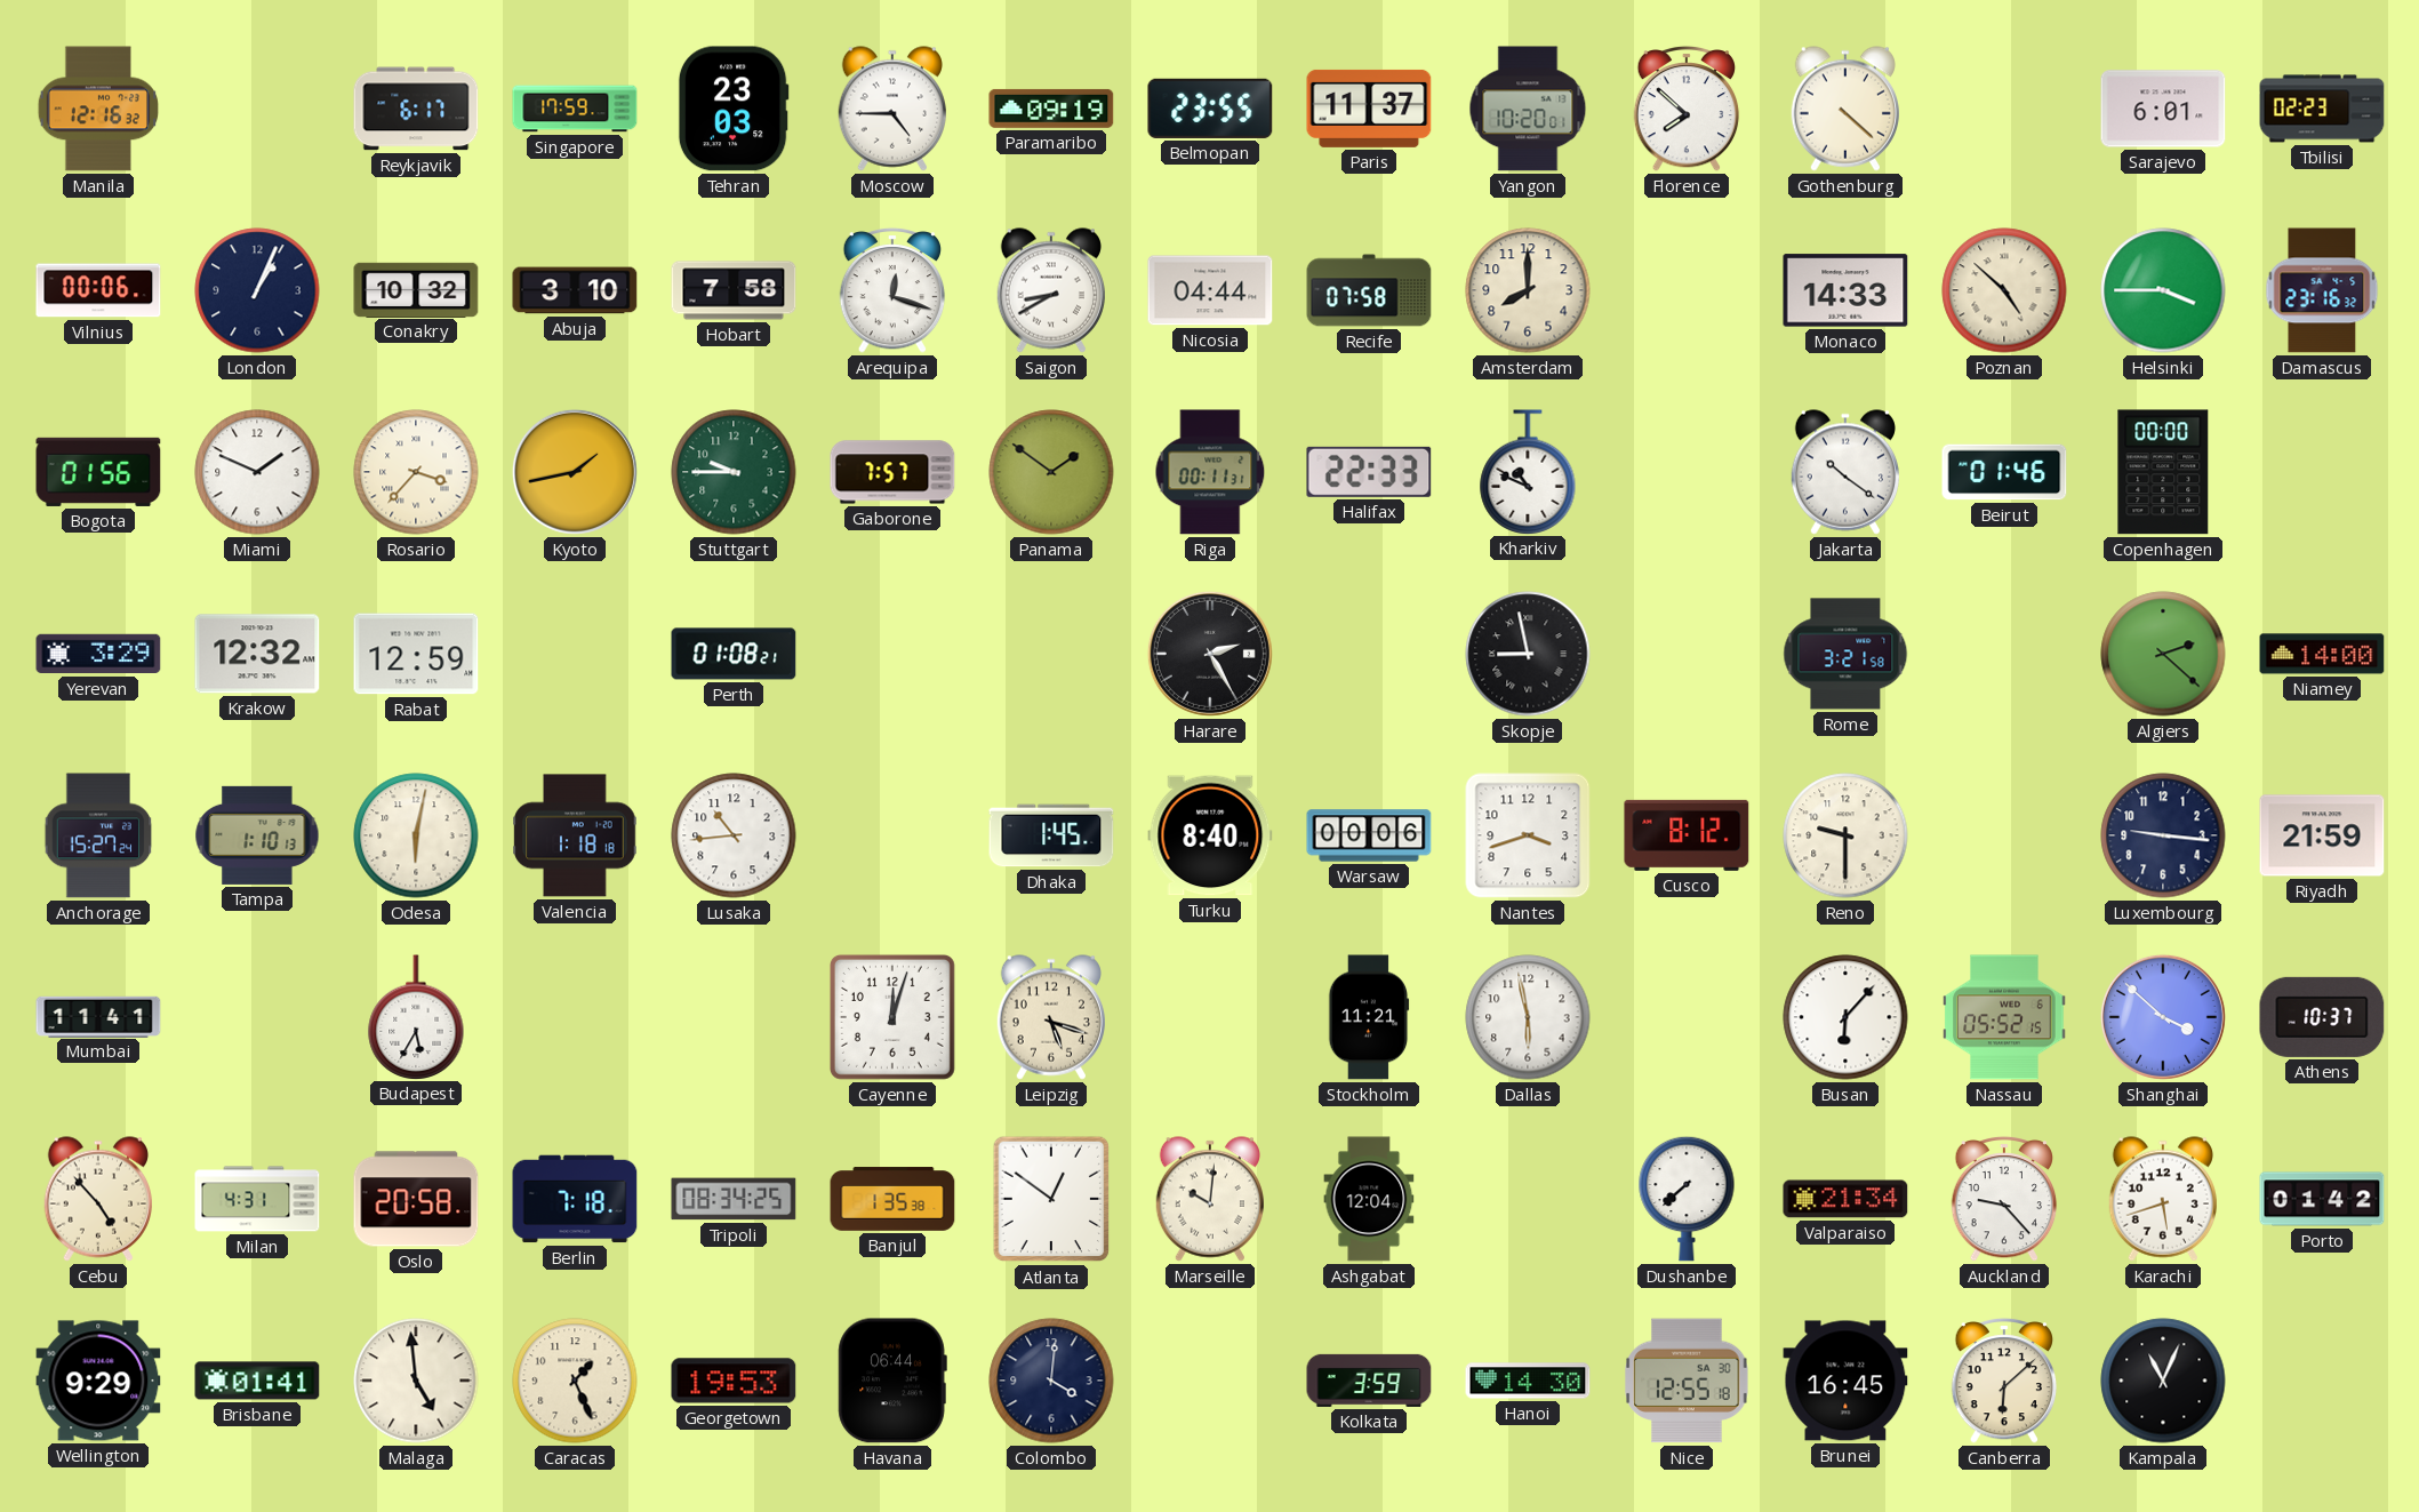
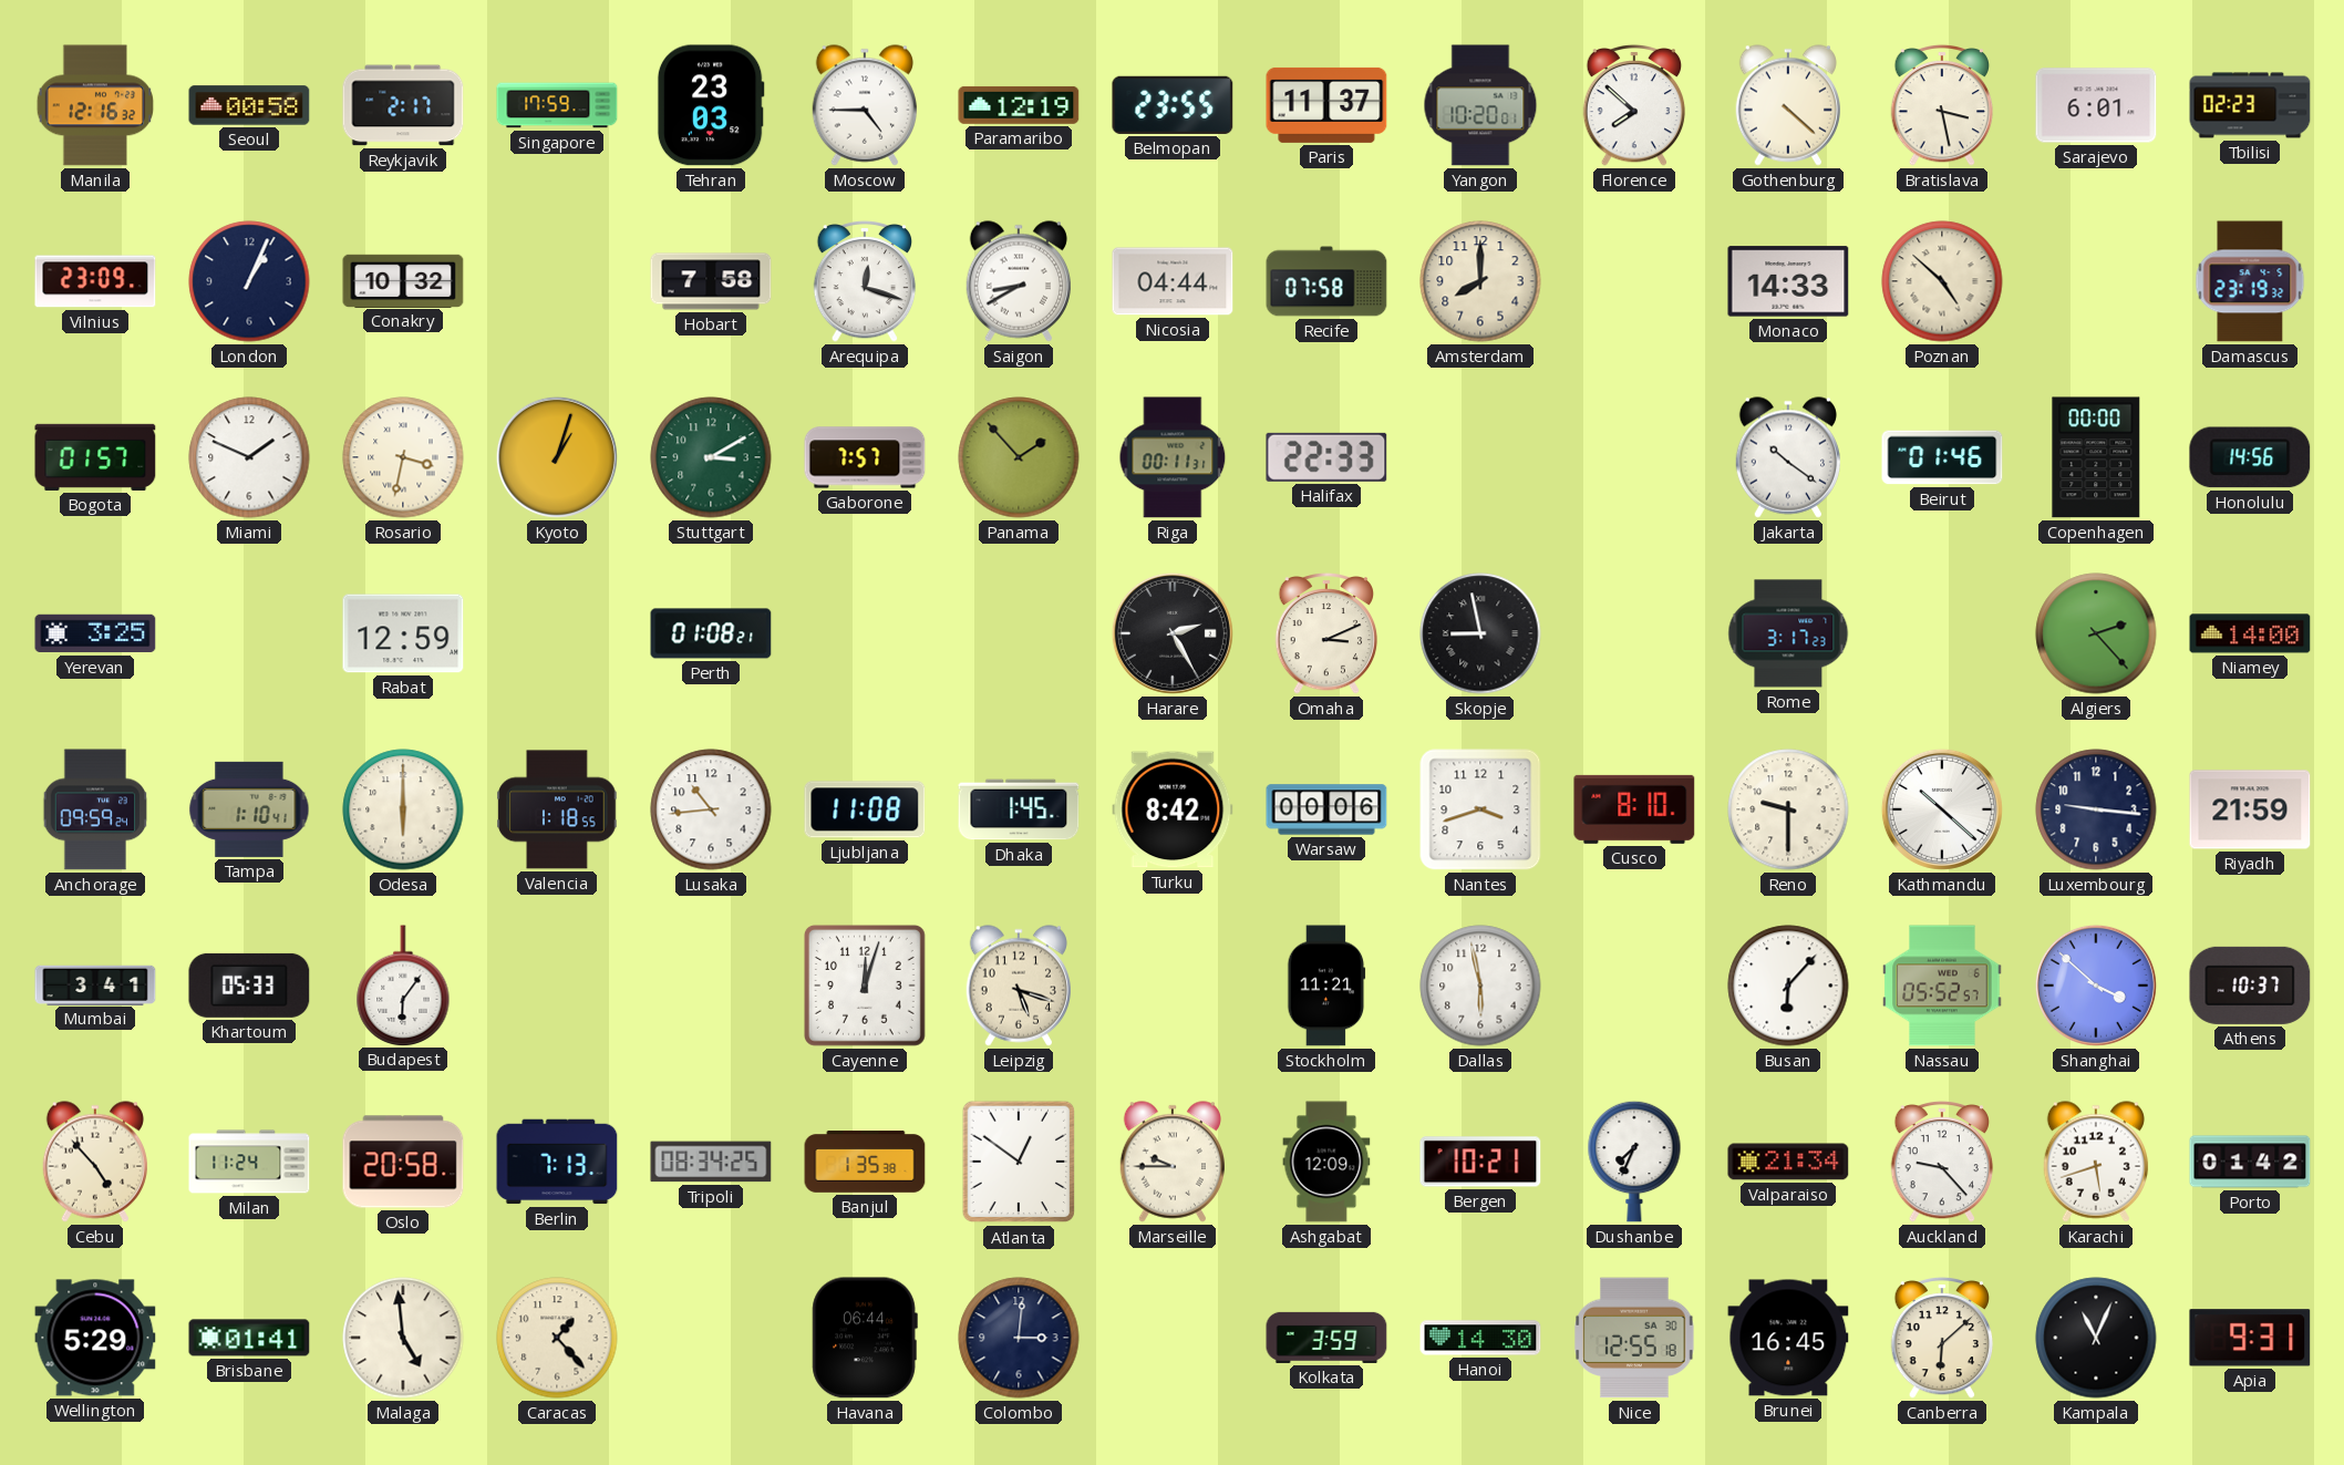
Seoul: none -> 00:58 (249, 105)
Reykjavik: 6:17 -> 2:17 (403, 105)
Paramaribo: 09:19 -> 12:19 (1019, 105)
Bratislava: none -> 3:28 (1942, 105)
Vilnius: 00:06 -> 23:09 (95, 281)
Abuja: 3:10 -> none (575, 290)
Helsinki: 3:45 -> none (2163, 290)
Damascus: 23:16 -> 23:19 (2250, 281)
Bogota: 01:56 -> 01:57 (95, 457)
Rosario: 3:37 -> 3:32 (403, 457)
Kyoto: 1:43 -> 1:03 (557, 457)
Stuttgart: 9:45 -> 3:10 (711, 457)
Panama: 1:51 -> 1:53 (1019, 457)
Kharkiv: 10:49 -> none (1528, 472)
Honolulu: none -> 14:56 (2250, 457)
Yerevan: 3:29 -> 3:25 (95, 633)
Krakow: 12:32 -> none (257, 654)
Omaha: none -> 3:11 (1326, 633)
Rome: 3:21 -> 3:17 (1788, 633)
Algiers: 2:22 -> 2:23 (2096, 633)
Anchorage: 15:27 -> 09:59 (95, 809)
Tampa: 1:10:13 -> 1:10:41 (249, 809)
Odesa: 6:02 -> 6:00 (403, 809)
Valencia: 1:18:18 -> 1:18:55 (557, 809)
Ljubljana: none -> 11:08 (865, 809)
Turku: 8:40 -> 8:42 (1173, 809)
Cusco: 8:12 -> 8:10 (1634, 809)
Kathmandu: none -> 10:22 (1942, 809)
Mumbai: 11:41 -> 3:41 (95, 984)
Khartoum: none -> 05:33 (249, 986)
Budapest: 5:35 -> 6:06 (403, 986)
Nassau: 05:52:15 -> 05:52:57 (1942, 986)
Milan: 4:31 -> 11:24 (249, 1162)
Berlin: 7:18 -> 7:13 (557, 1162)
Marseille: 10:01 -> 9:45 (1171, 1162)
Ashgabat: 12:04 -> 12:09 (1326, 1162)
Bergen: none -> 10:21 (1480, 1162)
Dushanbe: 7:38 -> 7:34 (1634, 1162)
Wellington: 9:29 -> 5:29 (95, 1338)
Caracas: 1:26 -> 1:23 (557, 1338)
Georgetown: 19:53 -> none (734, 1381)
Colombo: 4:01 -> 3:01 (1019, 1338)
Apia: none -> 9:31 (2250, 1338)
